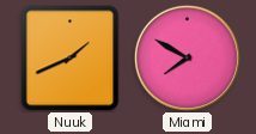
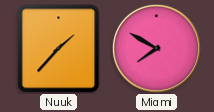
Nuuk: 1:41 -> 1:37 (59, 49)
